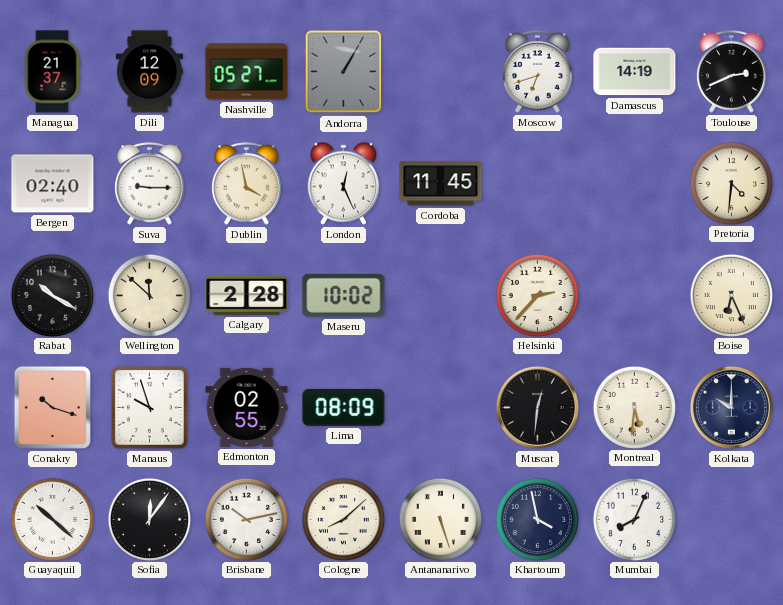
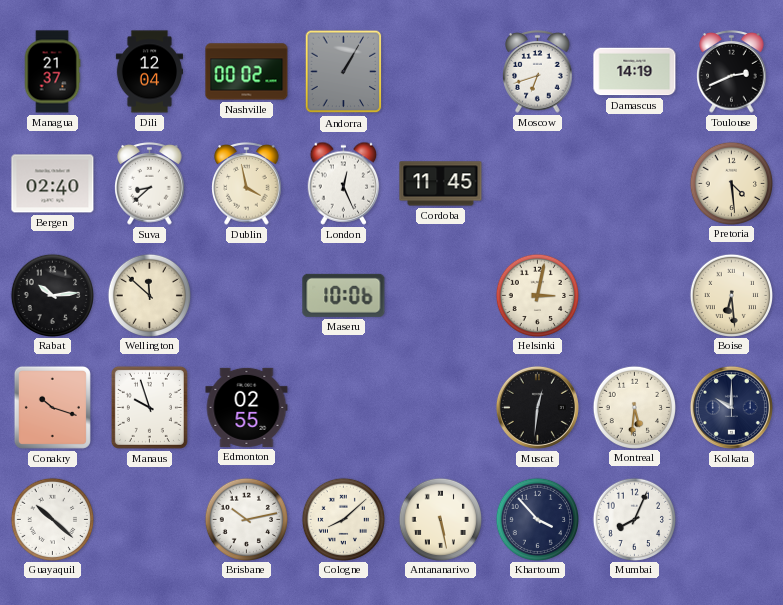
Dili: 12:09 -> 12:04 (150, 72)
Nashville: 05:27 -> 00:02 (247, 72)
Suva: 9:15 -> 8:38 (150, 184)
Pretoria: 4:31 -> 4:29 (731, 183)
Rabat: 10:20 -> 10:14 (52, 295)
Calgary: 2:28 -> none (247, 295)
Maseru: 10:02 -> 10:06 (344, 295)
Helsinki: 2:37 -> 3:02 (537, 295)
Boise: 6:26 -> 6:29 (731, 295)
Lima: 08:09 -> none (344, 407)
Sofia: 12:06 -> none (149, 519)
Antananarivo: 5:27 -> 5:28 (440, 519)
Khartoum: 3:58 -> 3:53 (537, 519)
